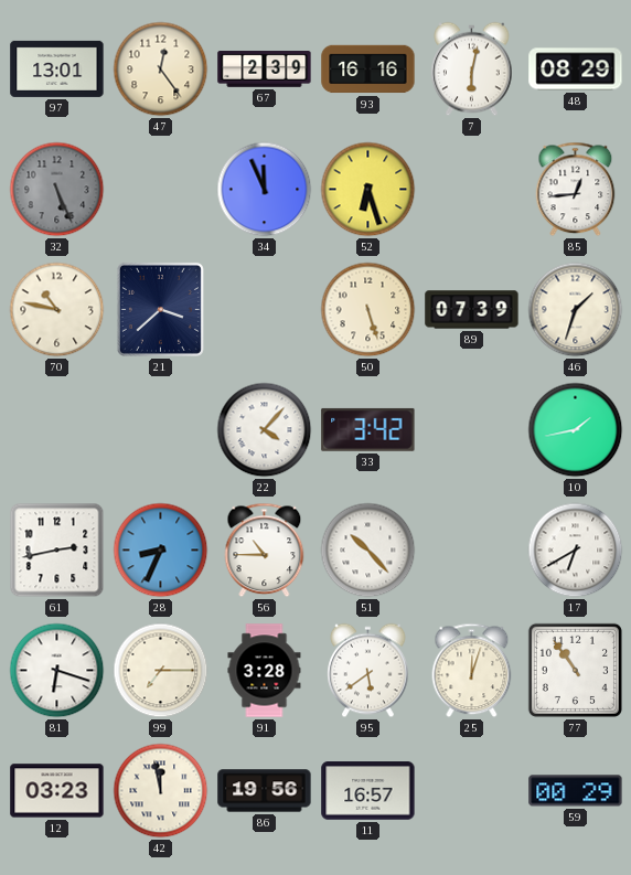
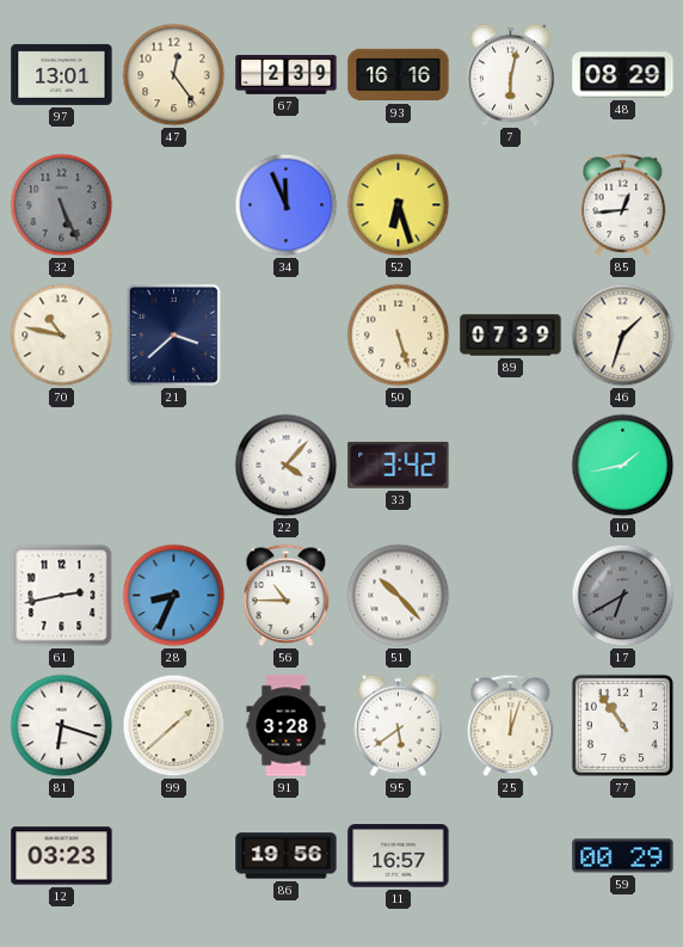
17 dial: white -> grey (623, 596)
99: 7:15 -> 1:38 (174, 726)
42: 11:58 -> none (161, 791)
